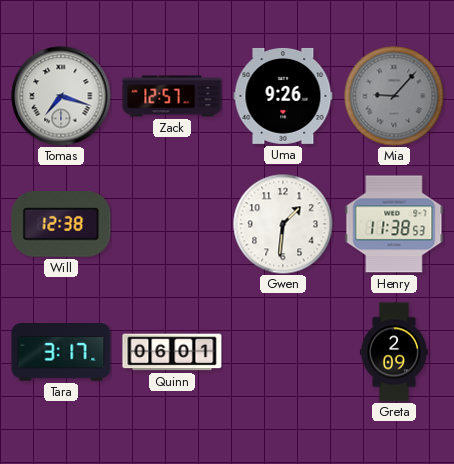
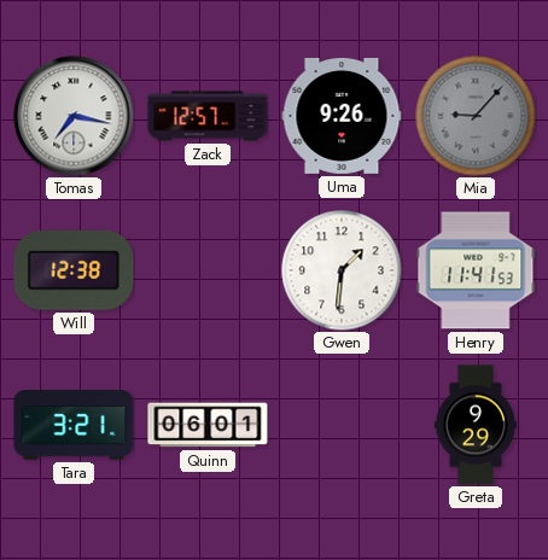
Tomas: 7:18 -> 7:17 (74, 116)
Henry: 11:38 -> 11:41 (476, 270)
Tara: 3:17 -> 3:21 (74, 425)
Greta: 2:09 -> 9:29 (476, 425)
